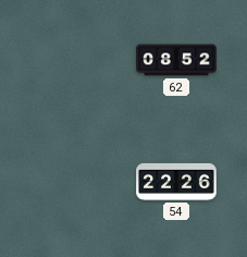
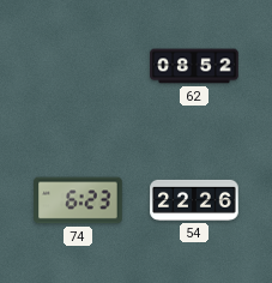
74: none -> 6:23 (78, 200)
